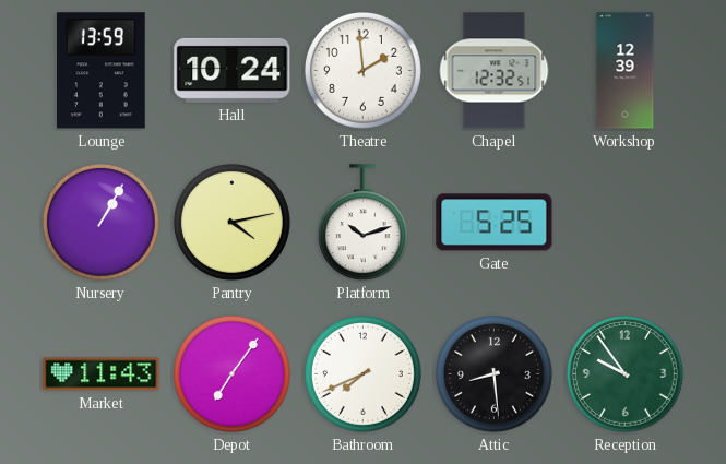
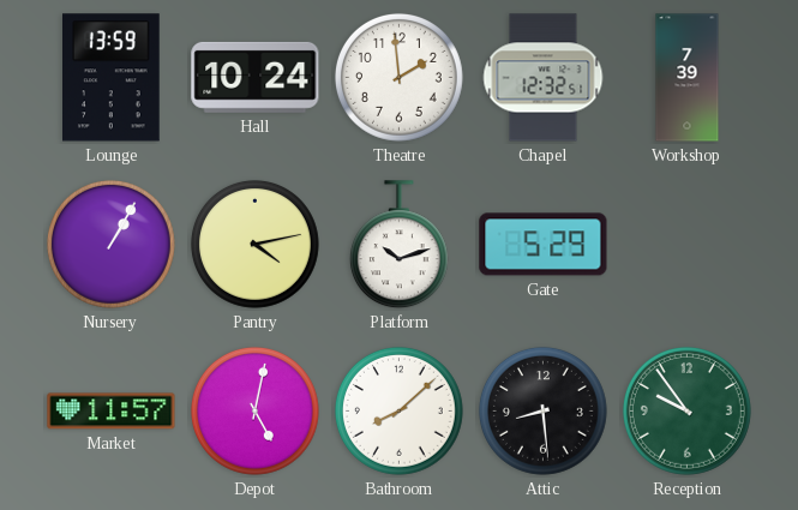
Workshop: 12:39 -> 7:39 (688, 78)
Gate: 5:25 -> 5:29 (544, 245)
Market: 11:43 -> 11:57 (112, 412)
Depot: 7:06 -> 5:02 (254, 410)
Bathroom: 7:41 -> 8:08 (398, 410)
